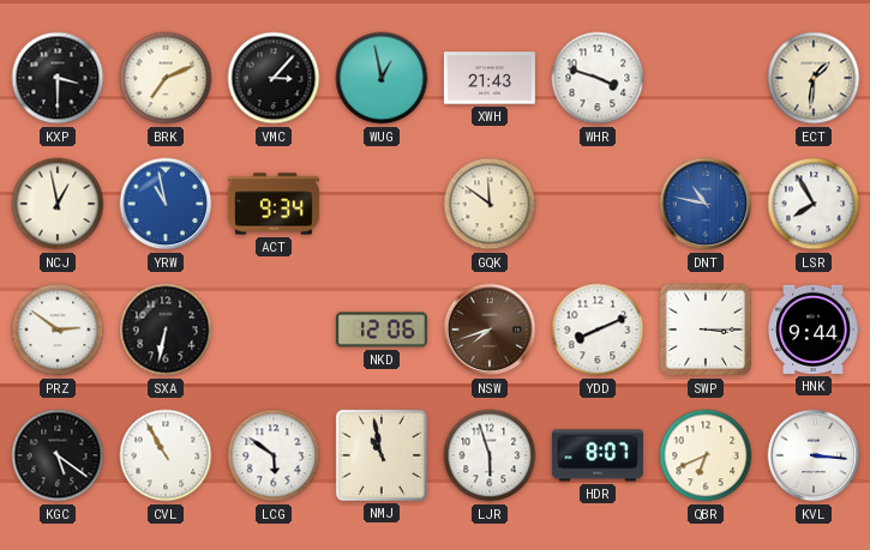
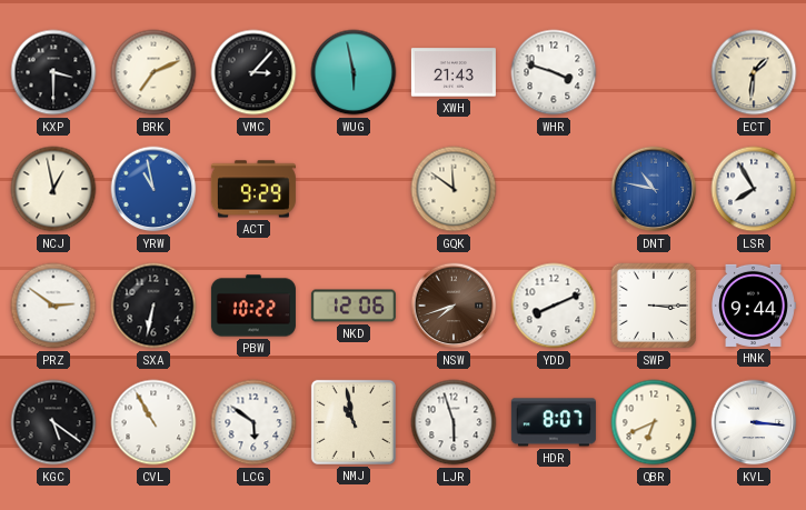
WUG: 12:58 -> 5:58 (354, 72)
ACT: 9:34 -> 9:29 (253, 189)
PBW: none -> 10:22 (253, 306)
